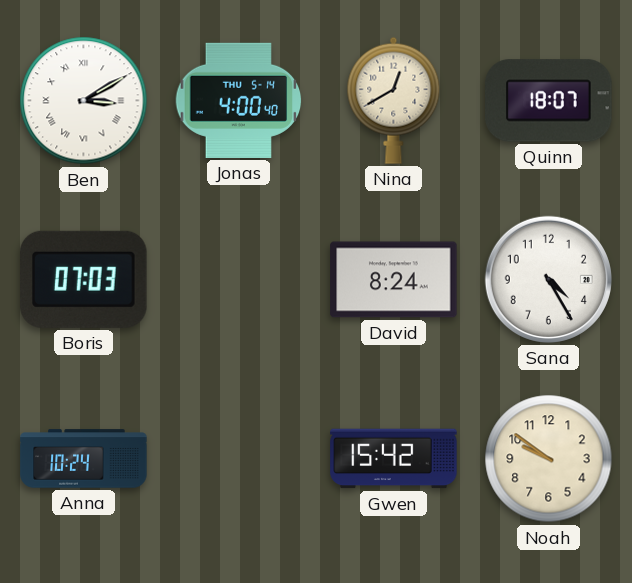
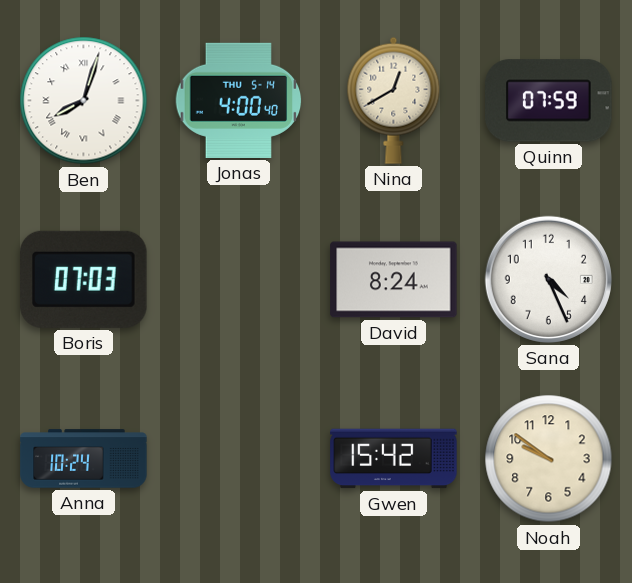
Ben: 3:10 -> 8:03 (84, 101)
Quinn: 18:07 -> 07:59 (549, 101)
Sana: 4:25 -> 4:26 (548, 279)
